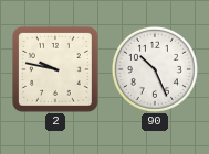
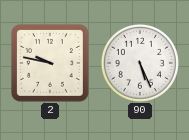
90: 10:26 -> 5:26 (140, 63)
